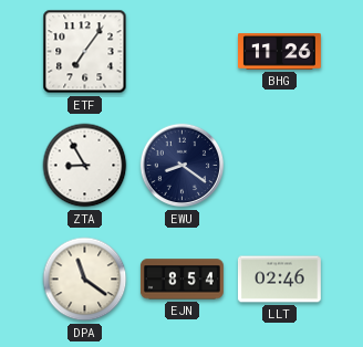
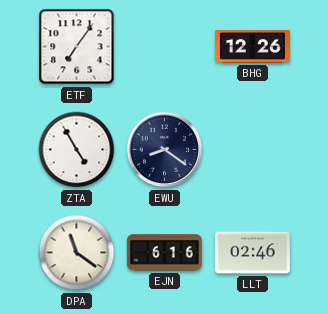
BHG: 11:26 -> 12:26 (253, 47)
ZTA: 8:55 -> 4:55 (77, 150)
EJN: 8:54 -> 6:16 (164, 253)
